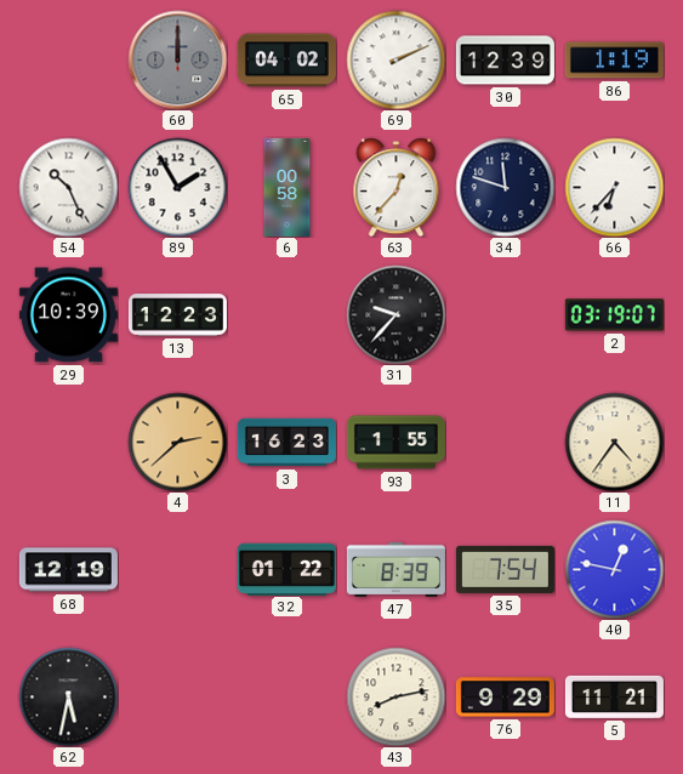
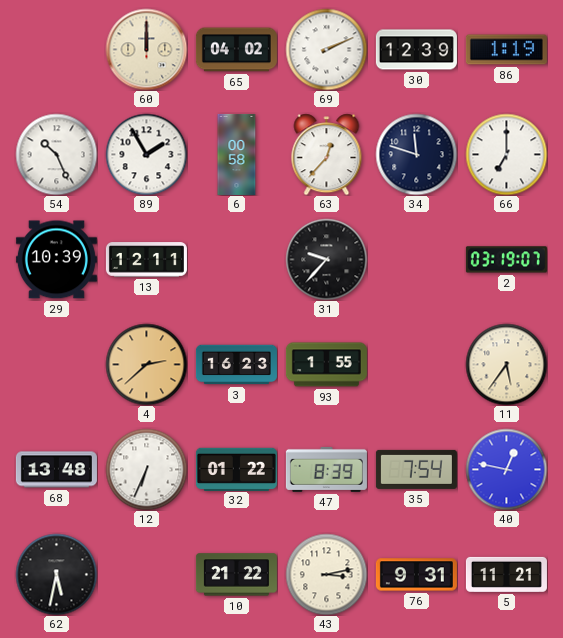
60 dial: grey -> cream (146, 49)
66: 6:37 -> 7:00 (506, 154)
13: 12:23 -> 12:11 (146, 260)
11: 4:36 -> 5:36 (506, 364)
68: 12:19 -> 13:48 (56, 470)
12: none -> 6:34 (146, 469)
10: none -> 21:22 (236, 575)
43: 8:13 -> 3:13 (326, 574)
76: 9:29 -> 9:31 (416, 575)
